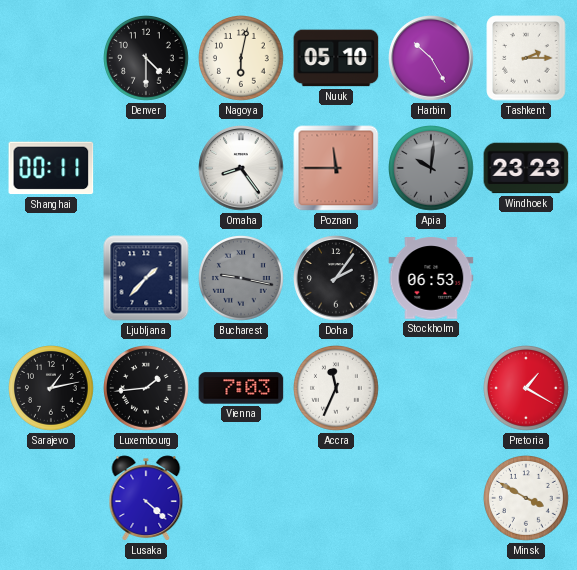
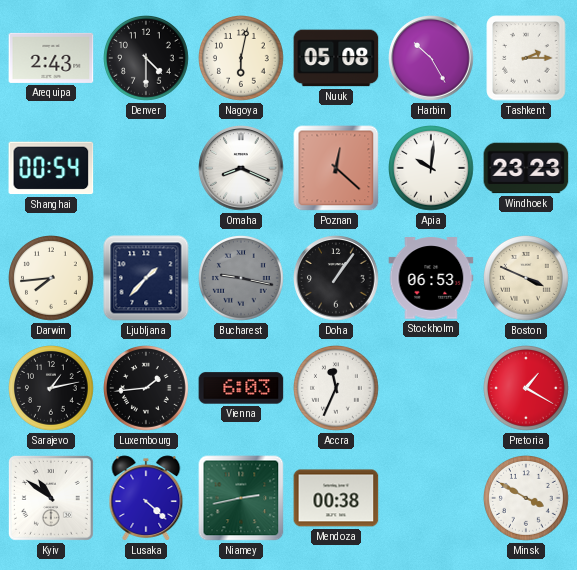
Arequipa: none -> 2:43 (51, 58)
Nuuk: 05:10 -> 05:08 (336, 58)
Shanghai: 00:11 -> 00:54 (51, 168)
Omaha: 8:24 -> 8:19 (241, 168)
Poznan: 11:45 -> 12:22 (336, 168)
Apia dial: grey -> white (432, 169)
Darwin: none -> 7:44 (52, 279)
Doha: 2:06 -> 1:06 (336, 278)
Boston: none -> 3:49 (527, 279)
Vienna: 7:03 -> 6:03 (241, 388)
Kyiv: none -> 10:51 (51, 498)
Niamey: none -> 2:43 (241, 498)
Mendoza: none -> 00:38 (336, 498)
